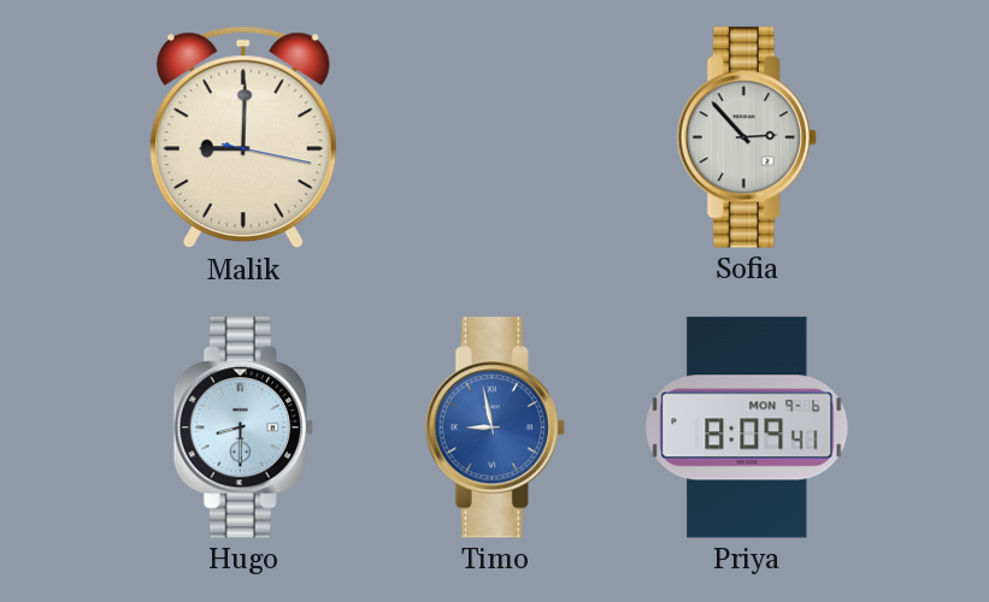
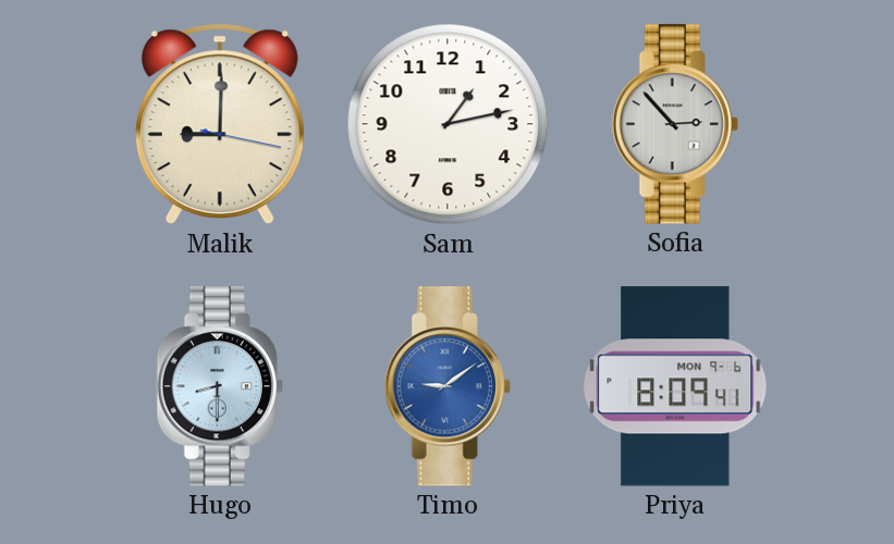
Sam: none -> 1:13 (448, 124)
Timo: 8:58 -> 9:09 (448, 386)
